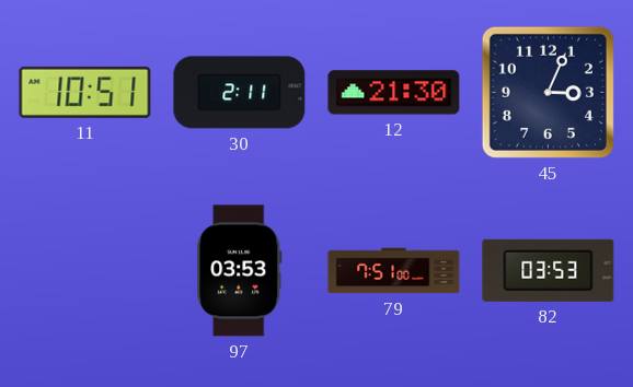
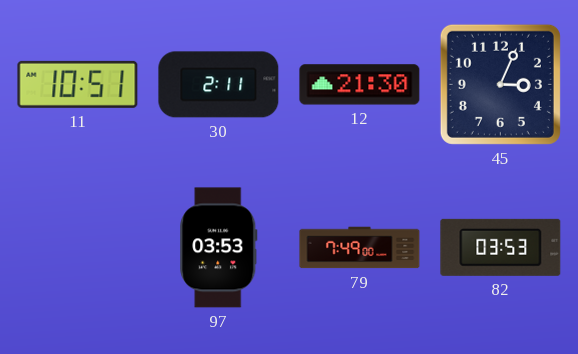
79: 7:51 -> 7:49 (360, 248)
